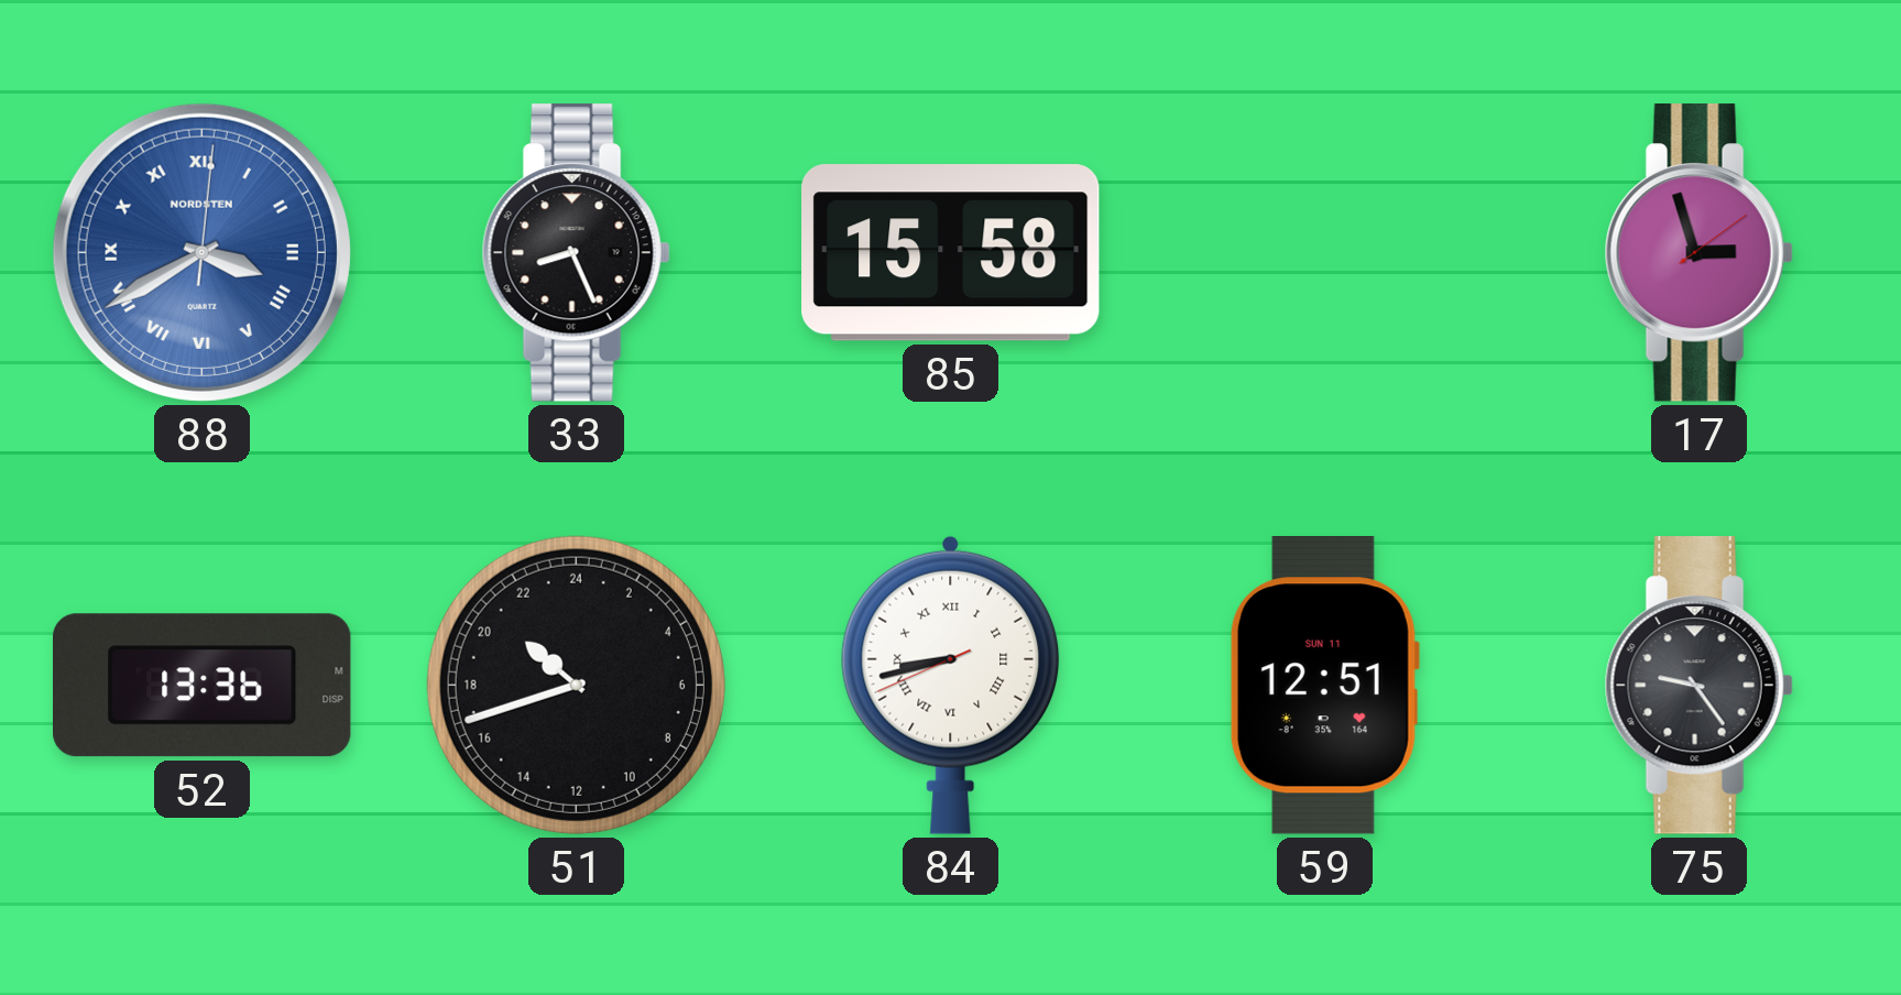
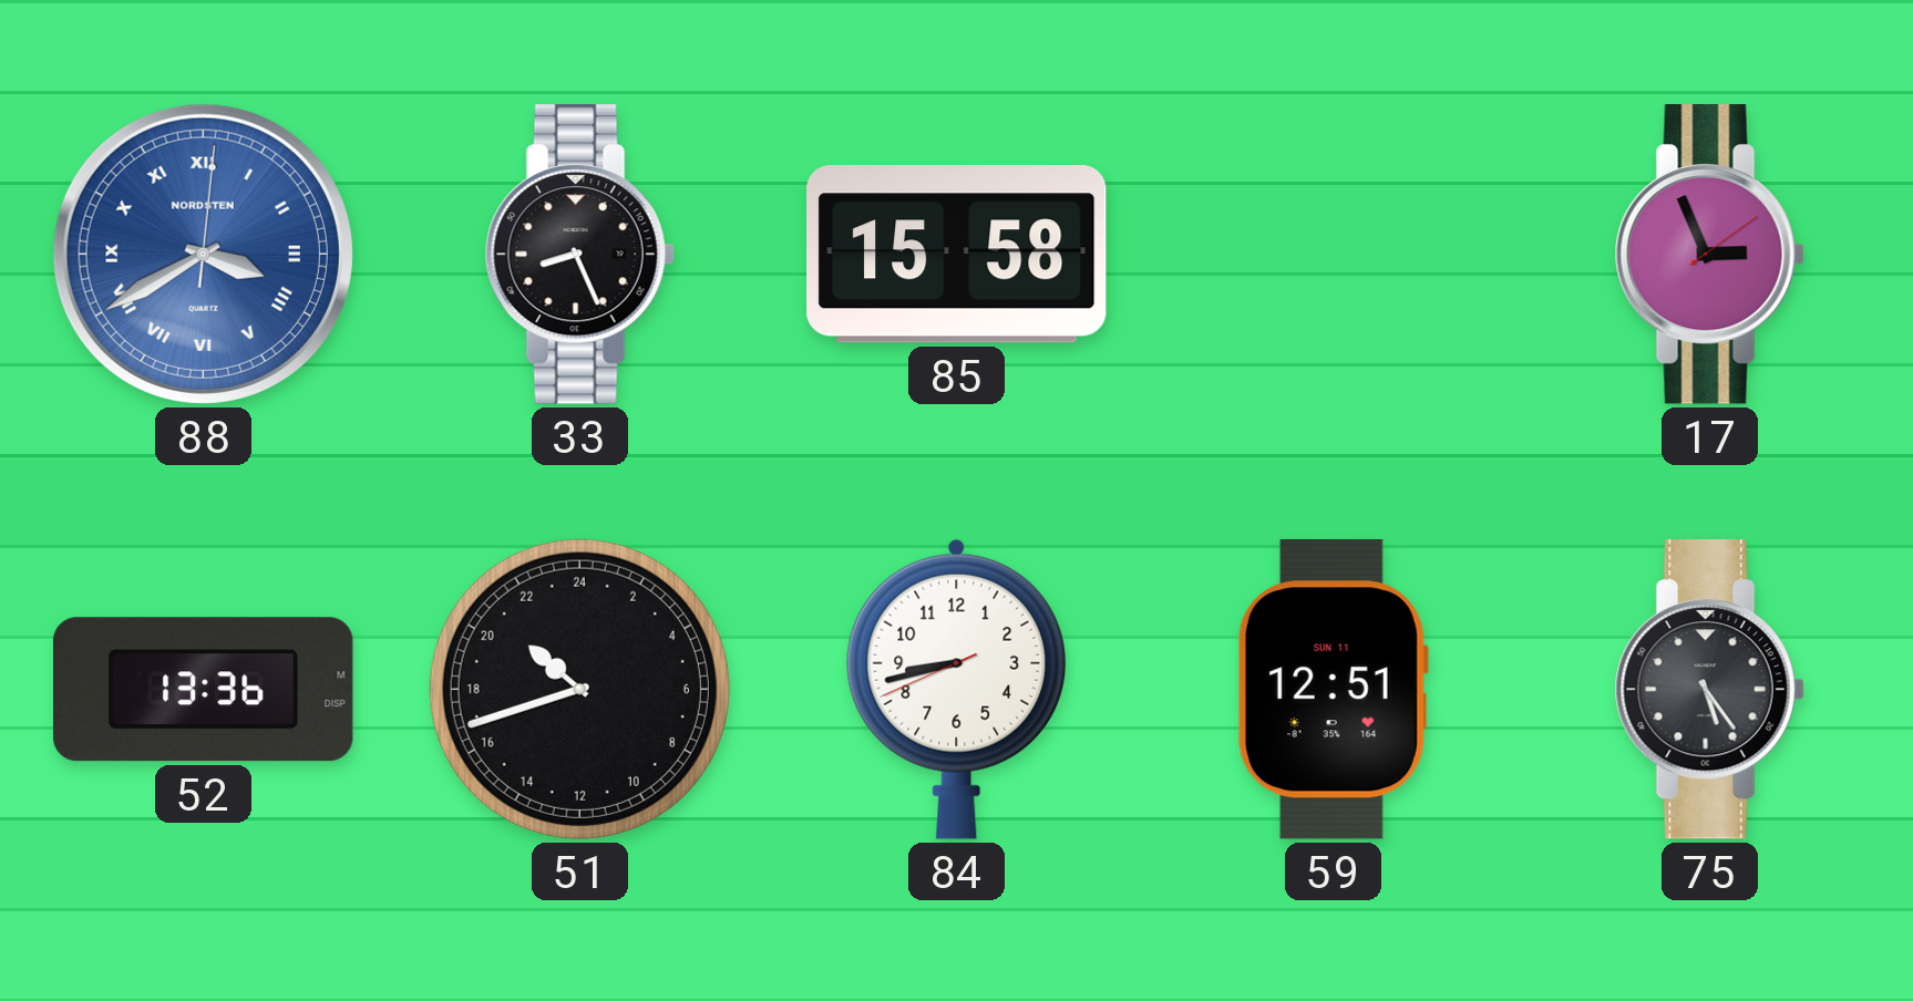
17: 2:57 -> 2:56 (1709, 255)
84 numerals: Roman -> Arabic (957, 689)
75: 9:24 -> 5:24 (1709, 690)
